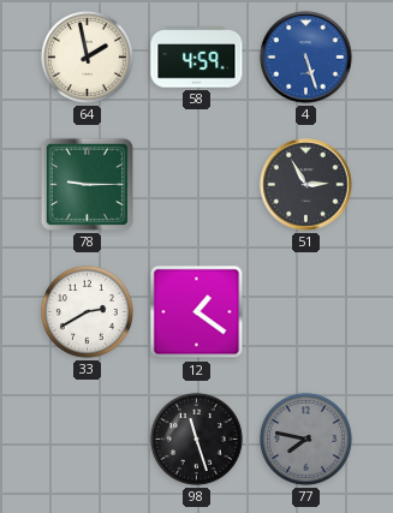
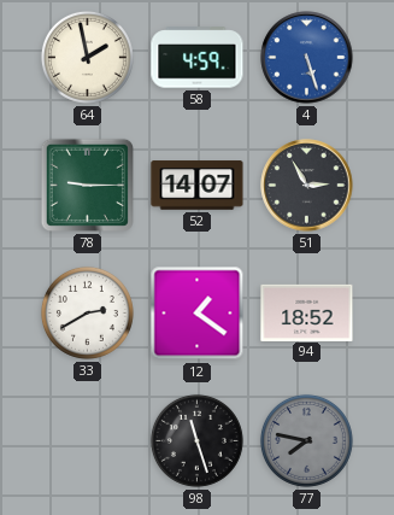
52: none -> 14:07 (198, 186)
94: none -> 18:52 (307, 312)
